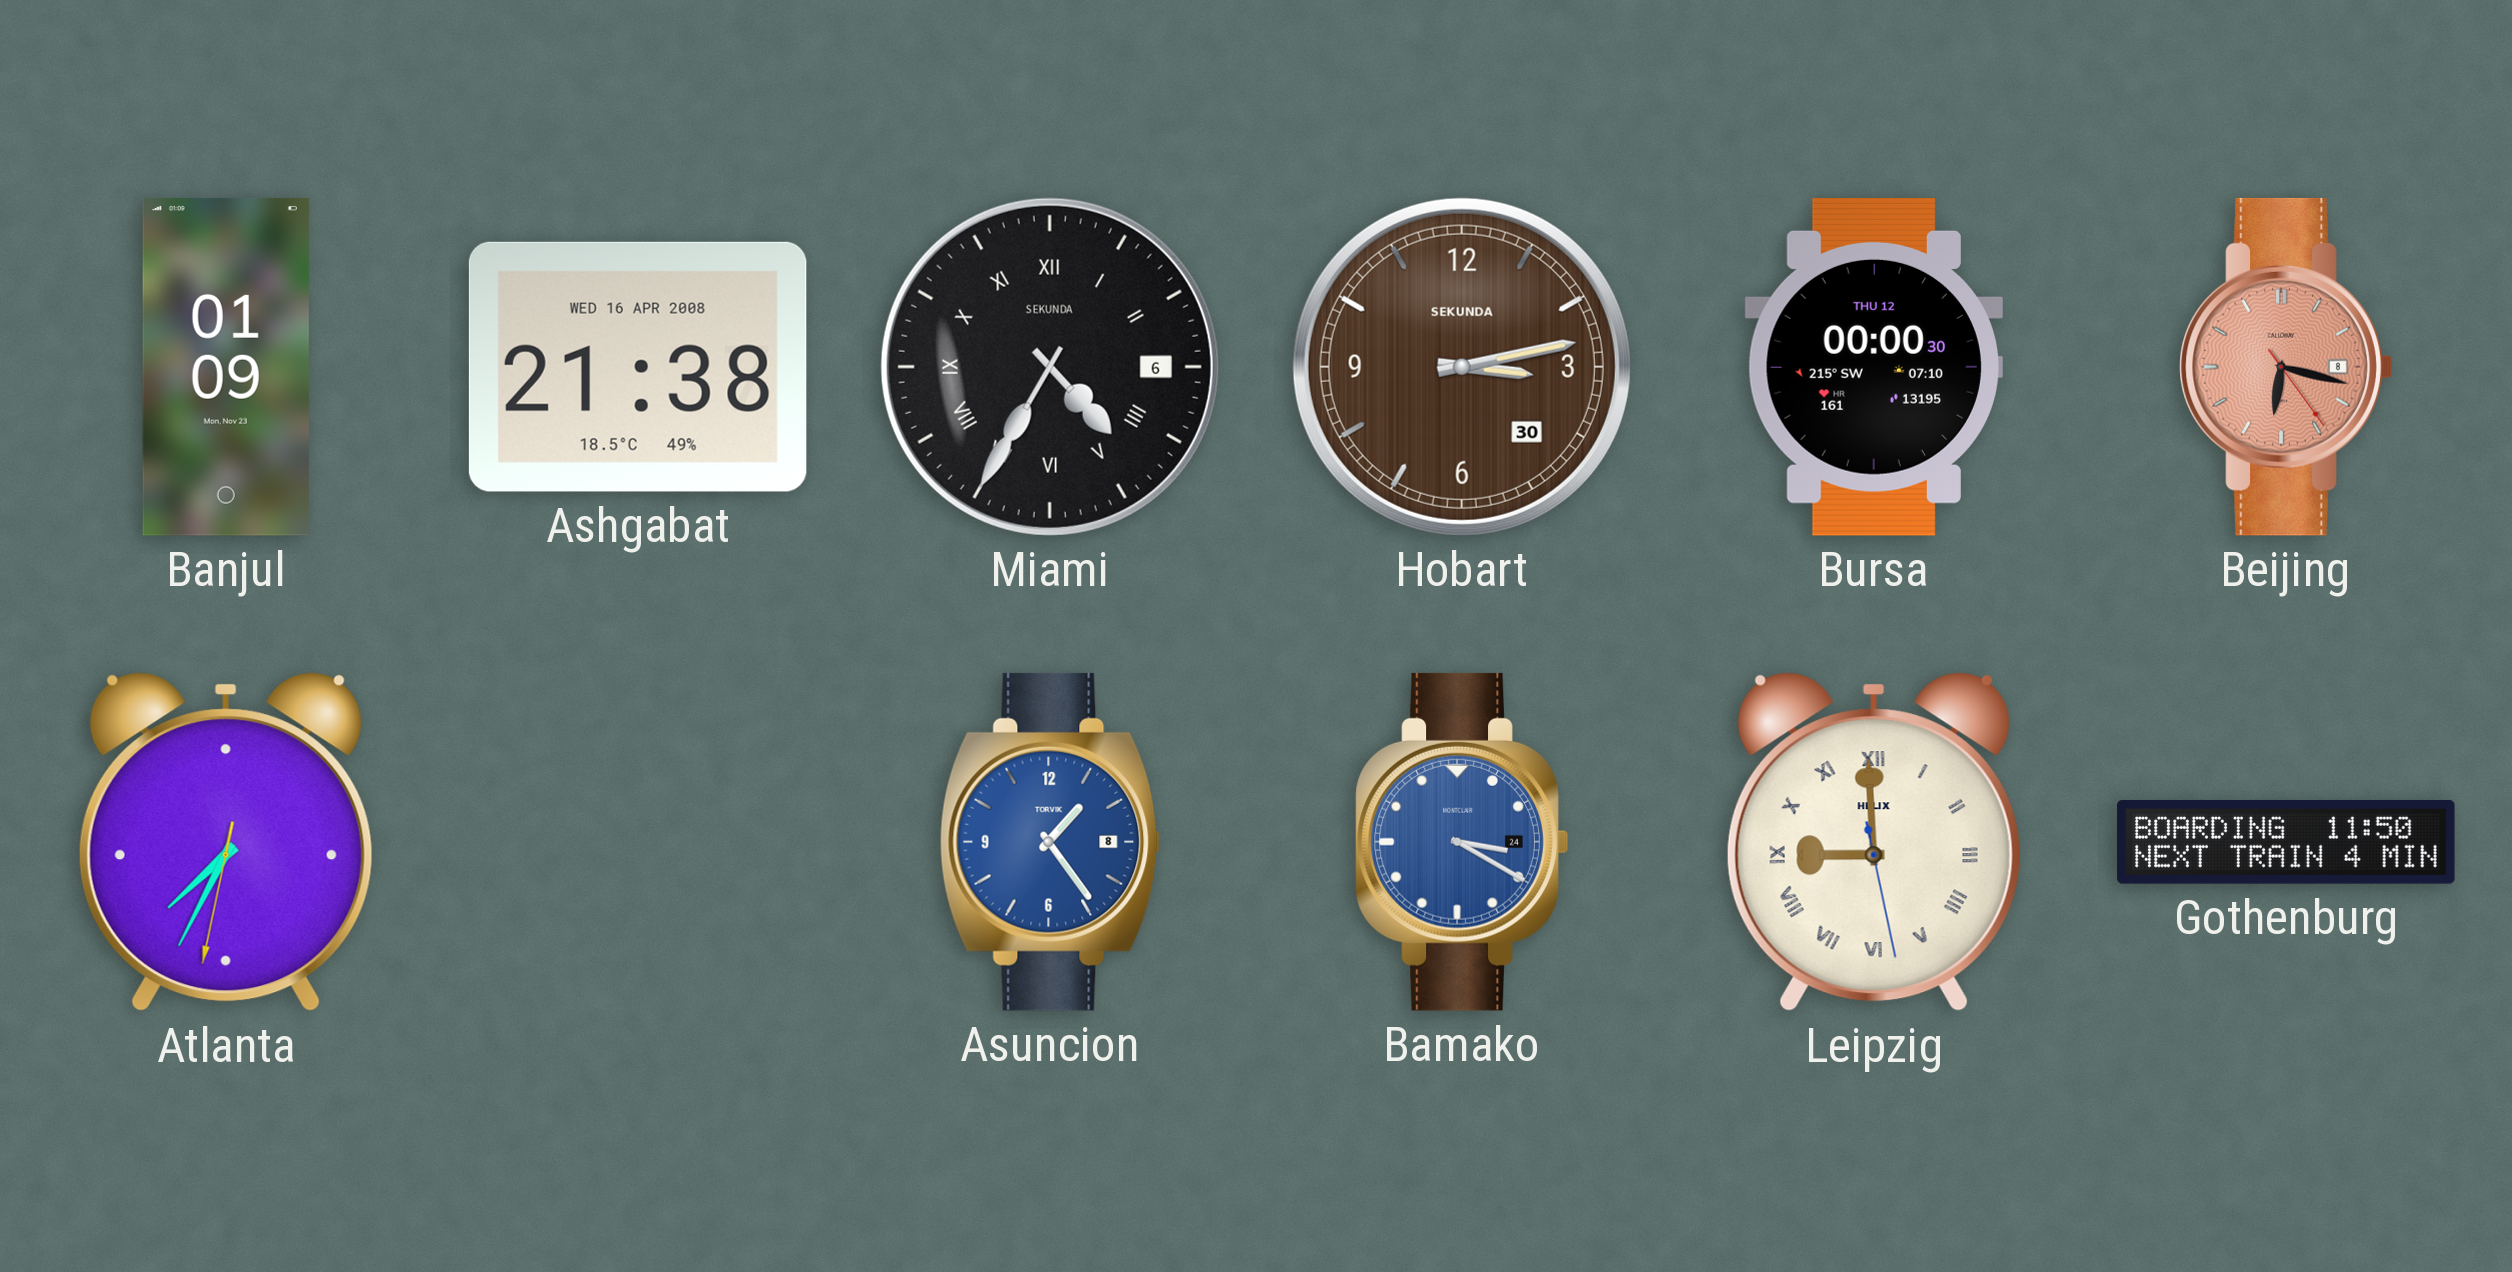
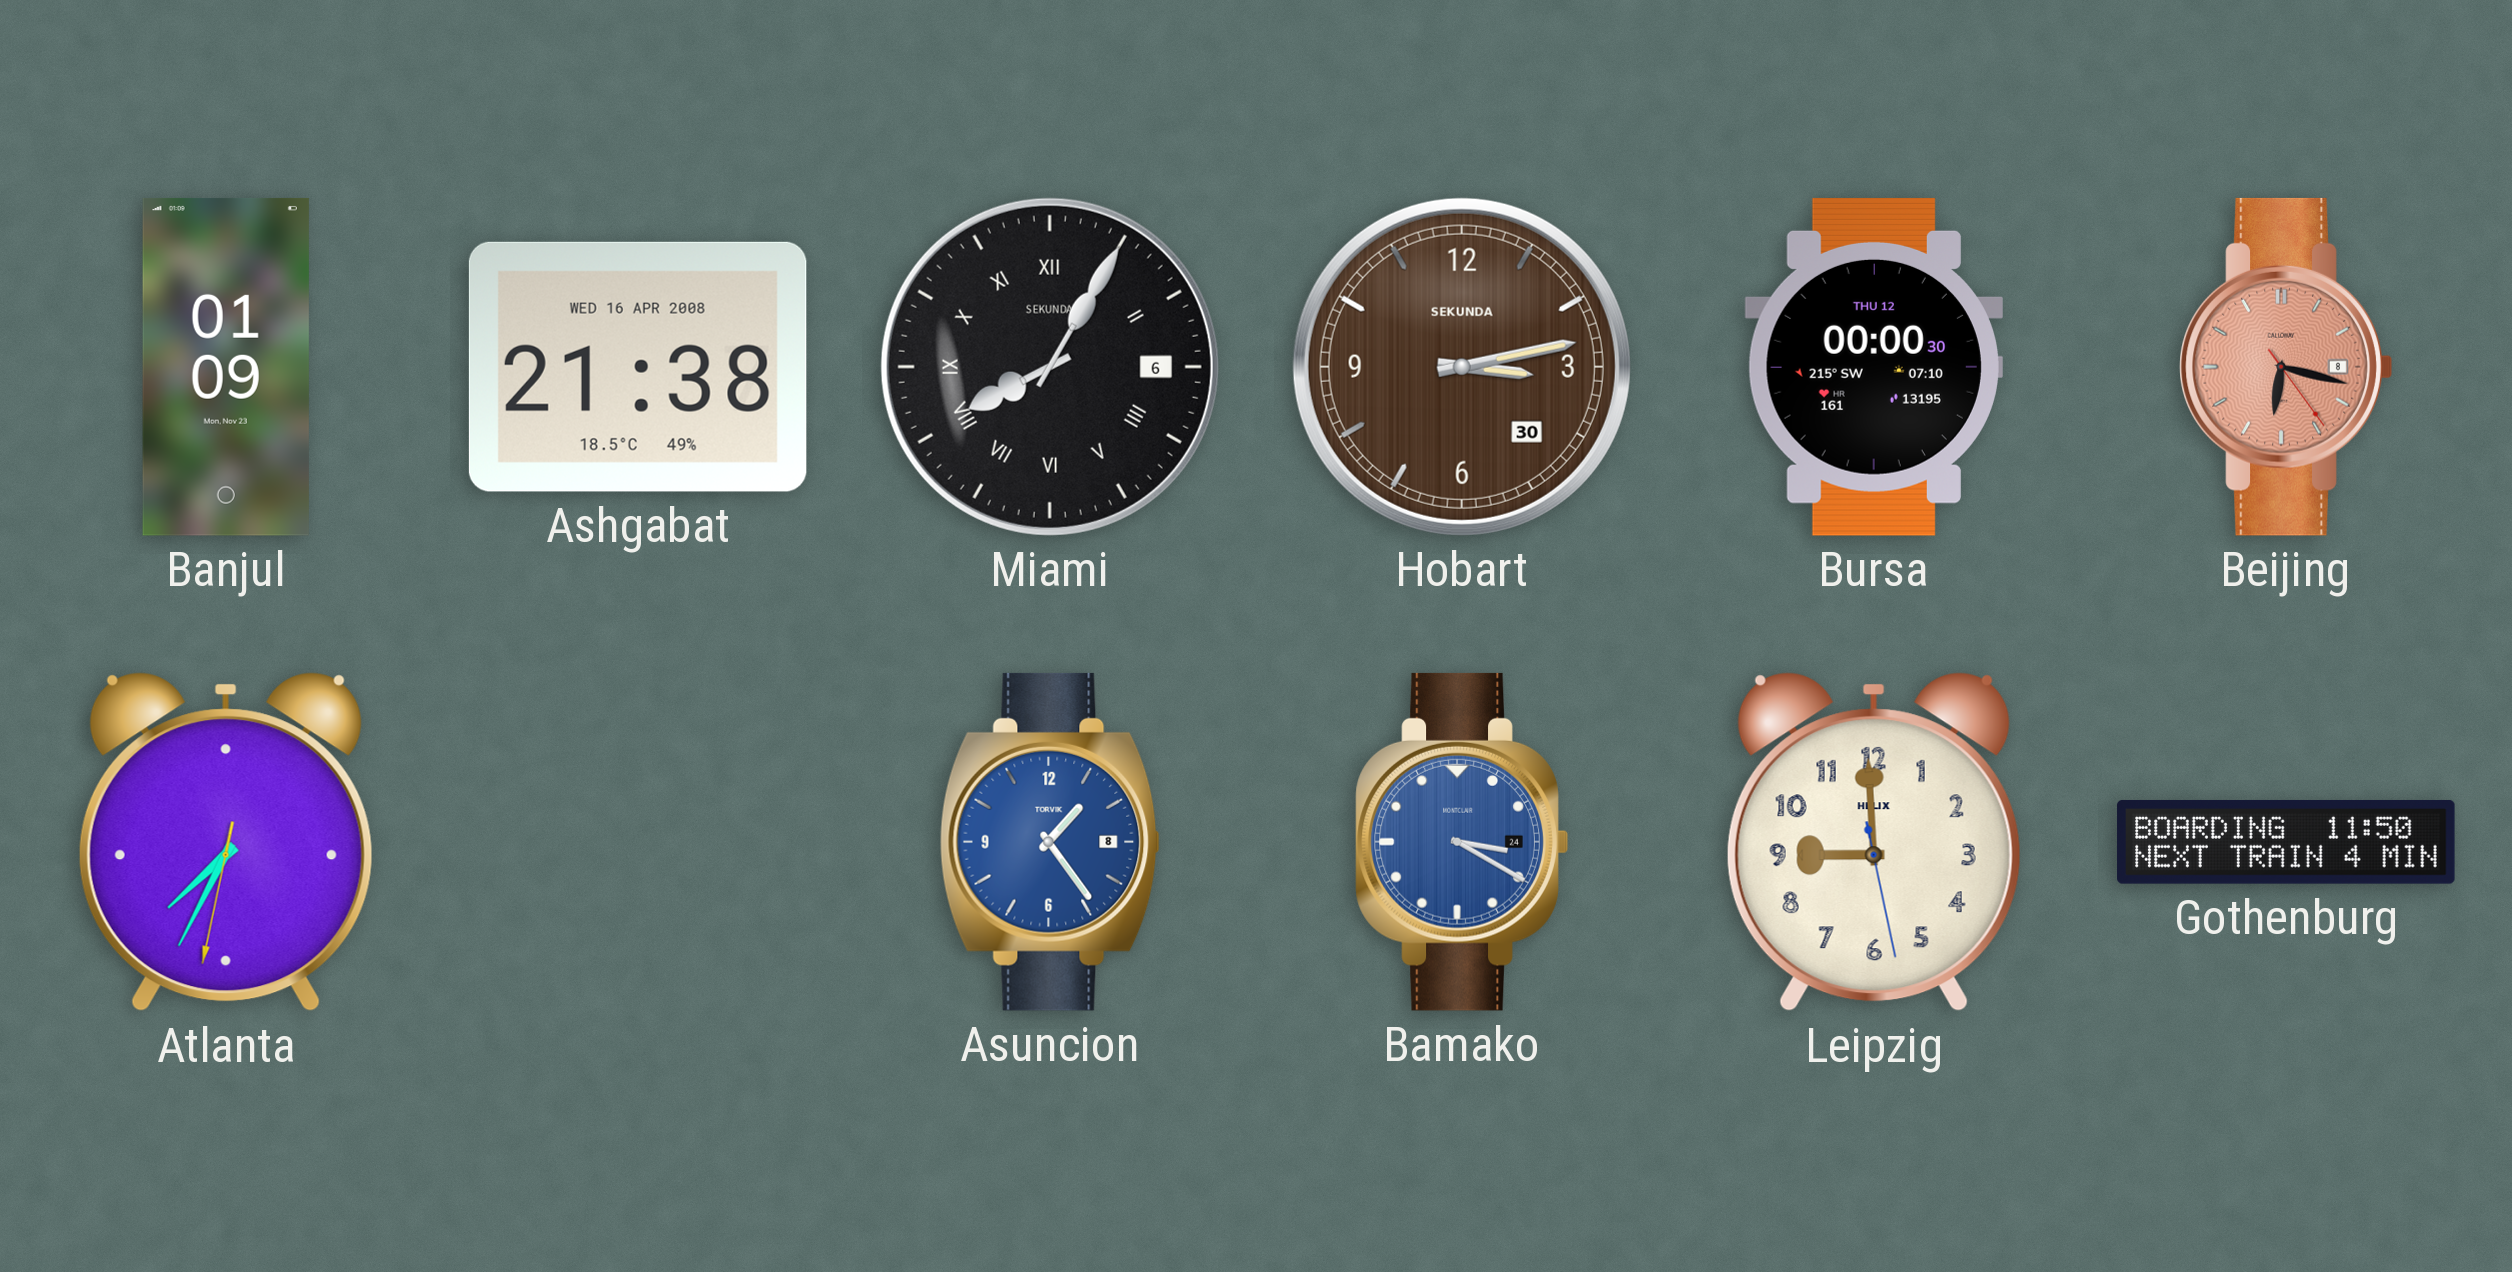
Miami: 4:35 -> 8:05 (1050, 367)
Leipzig numerals: Roman -> Arabic (1874, 842)
